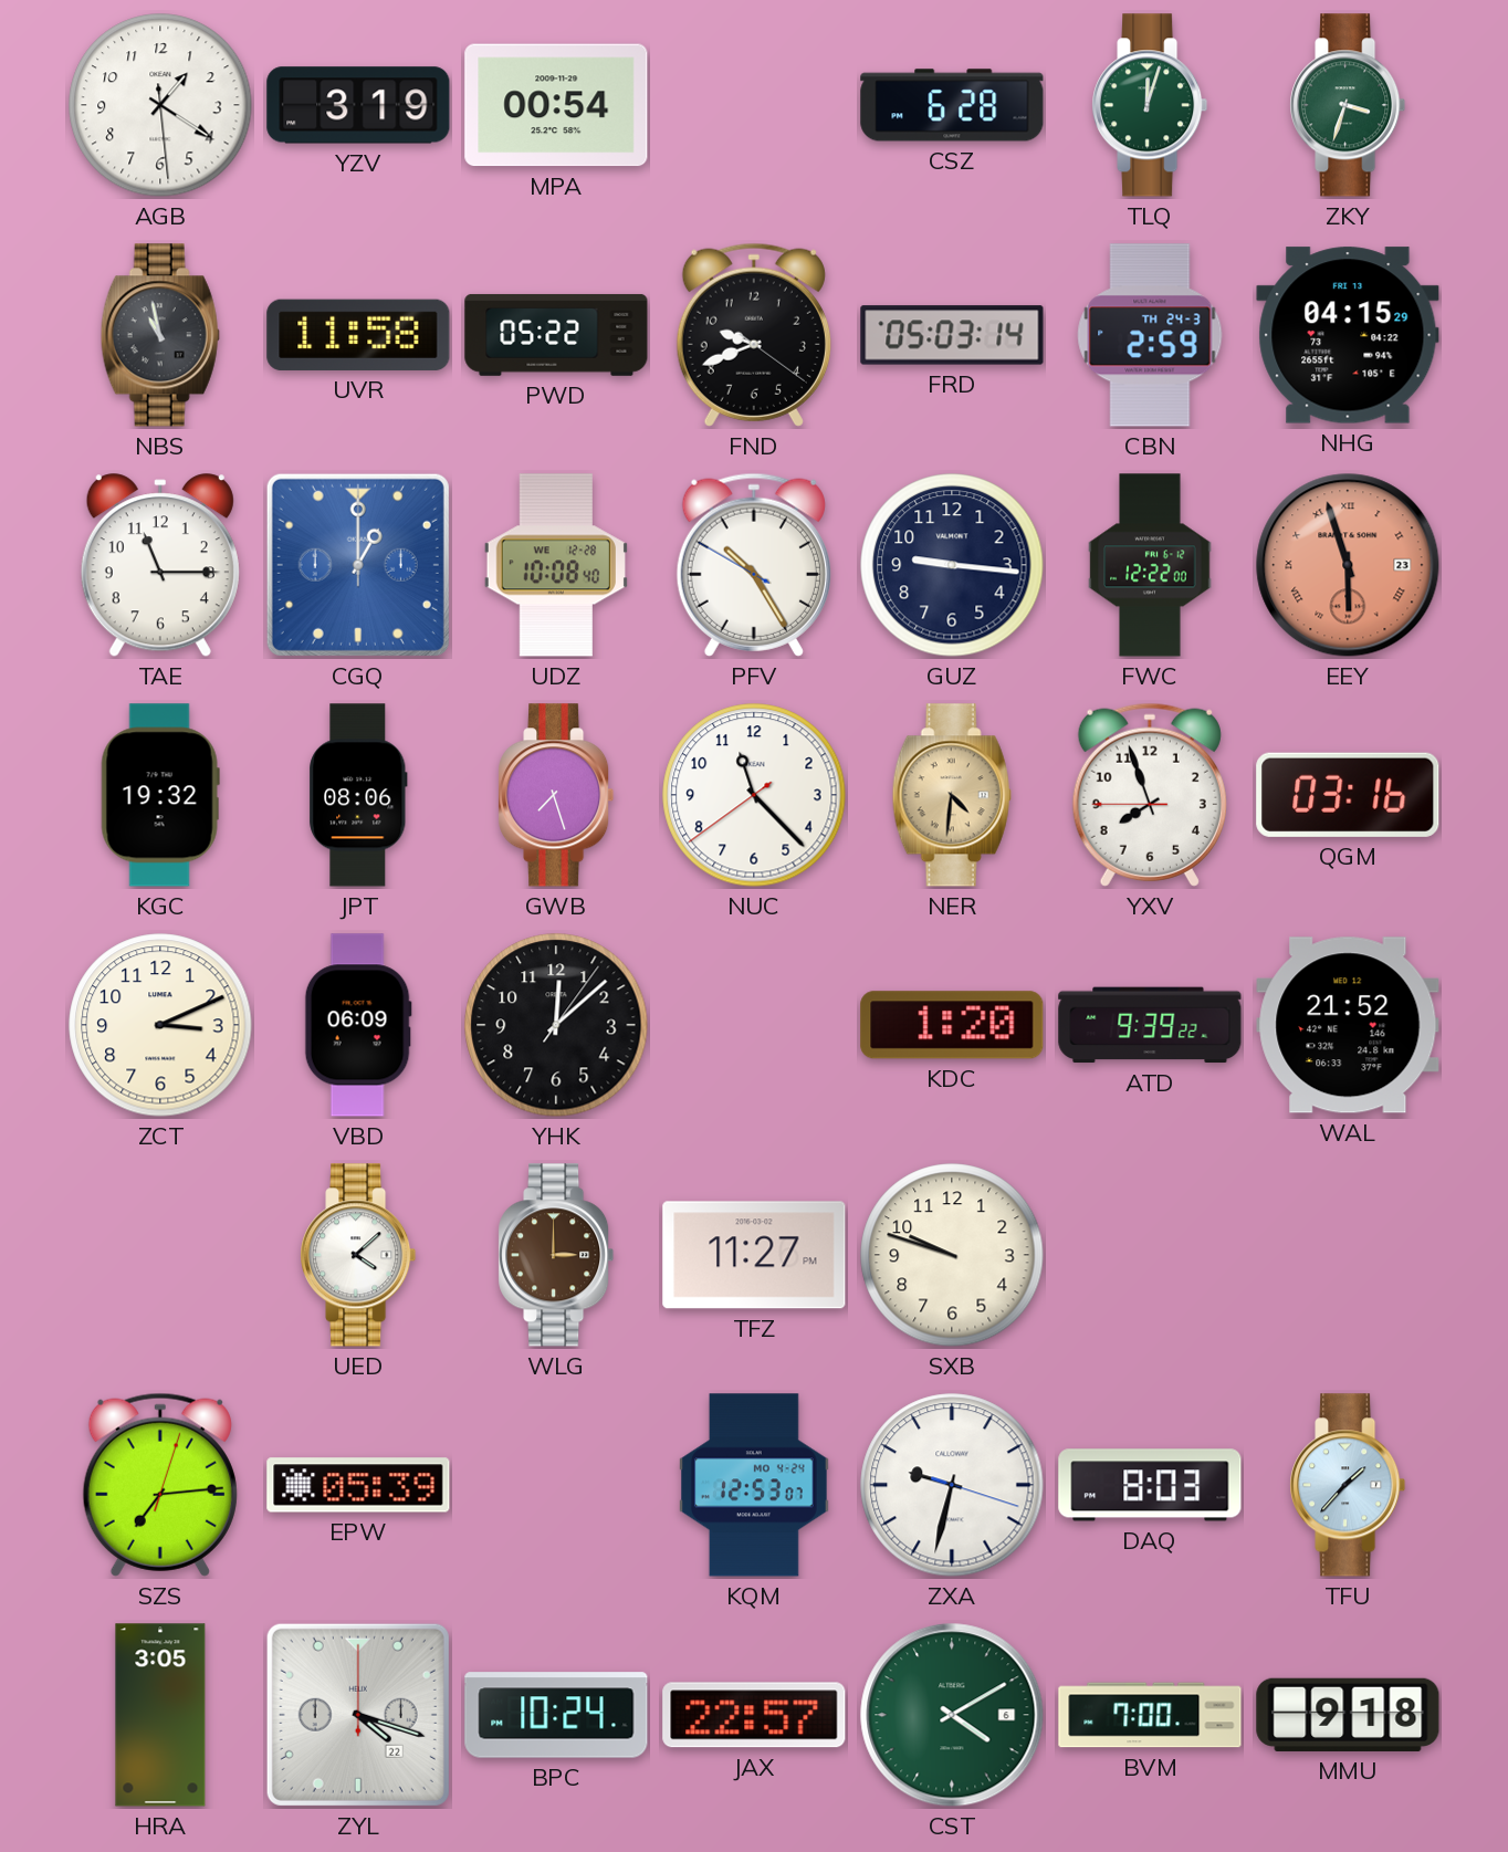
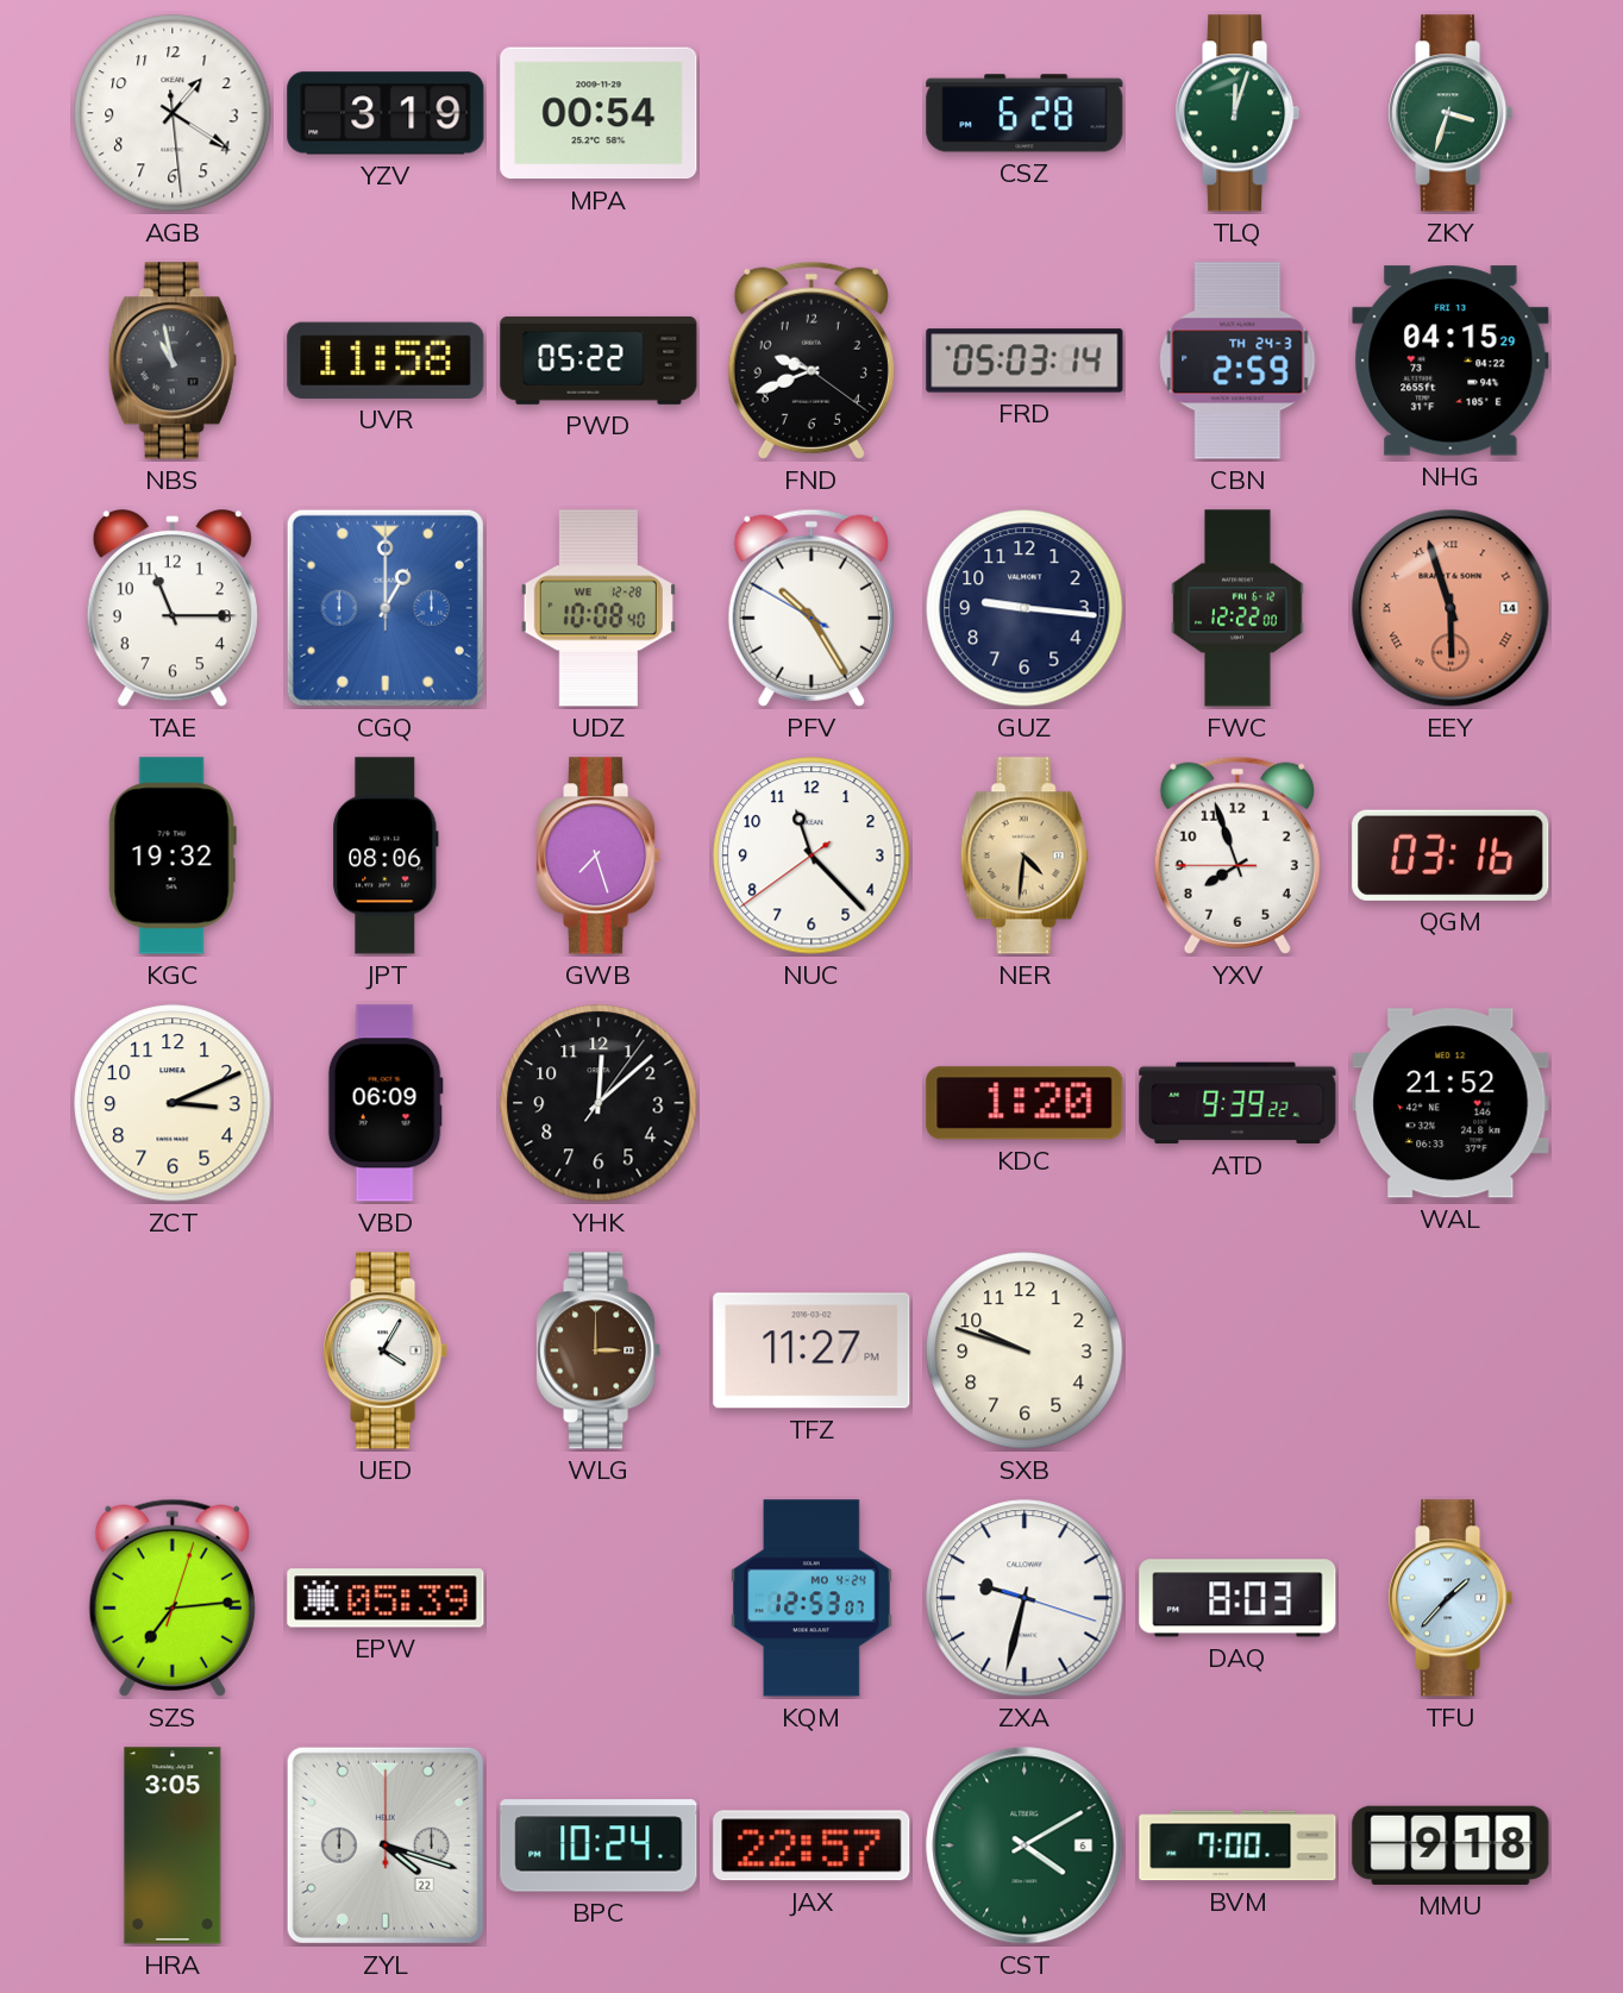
EEY date: 23 -> 14 (1450, 608)
UED: 4:08 -> 4:05 (386, 1350)
